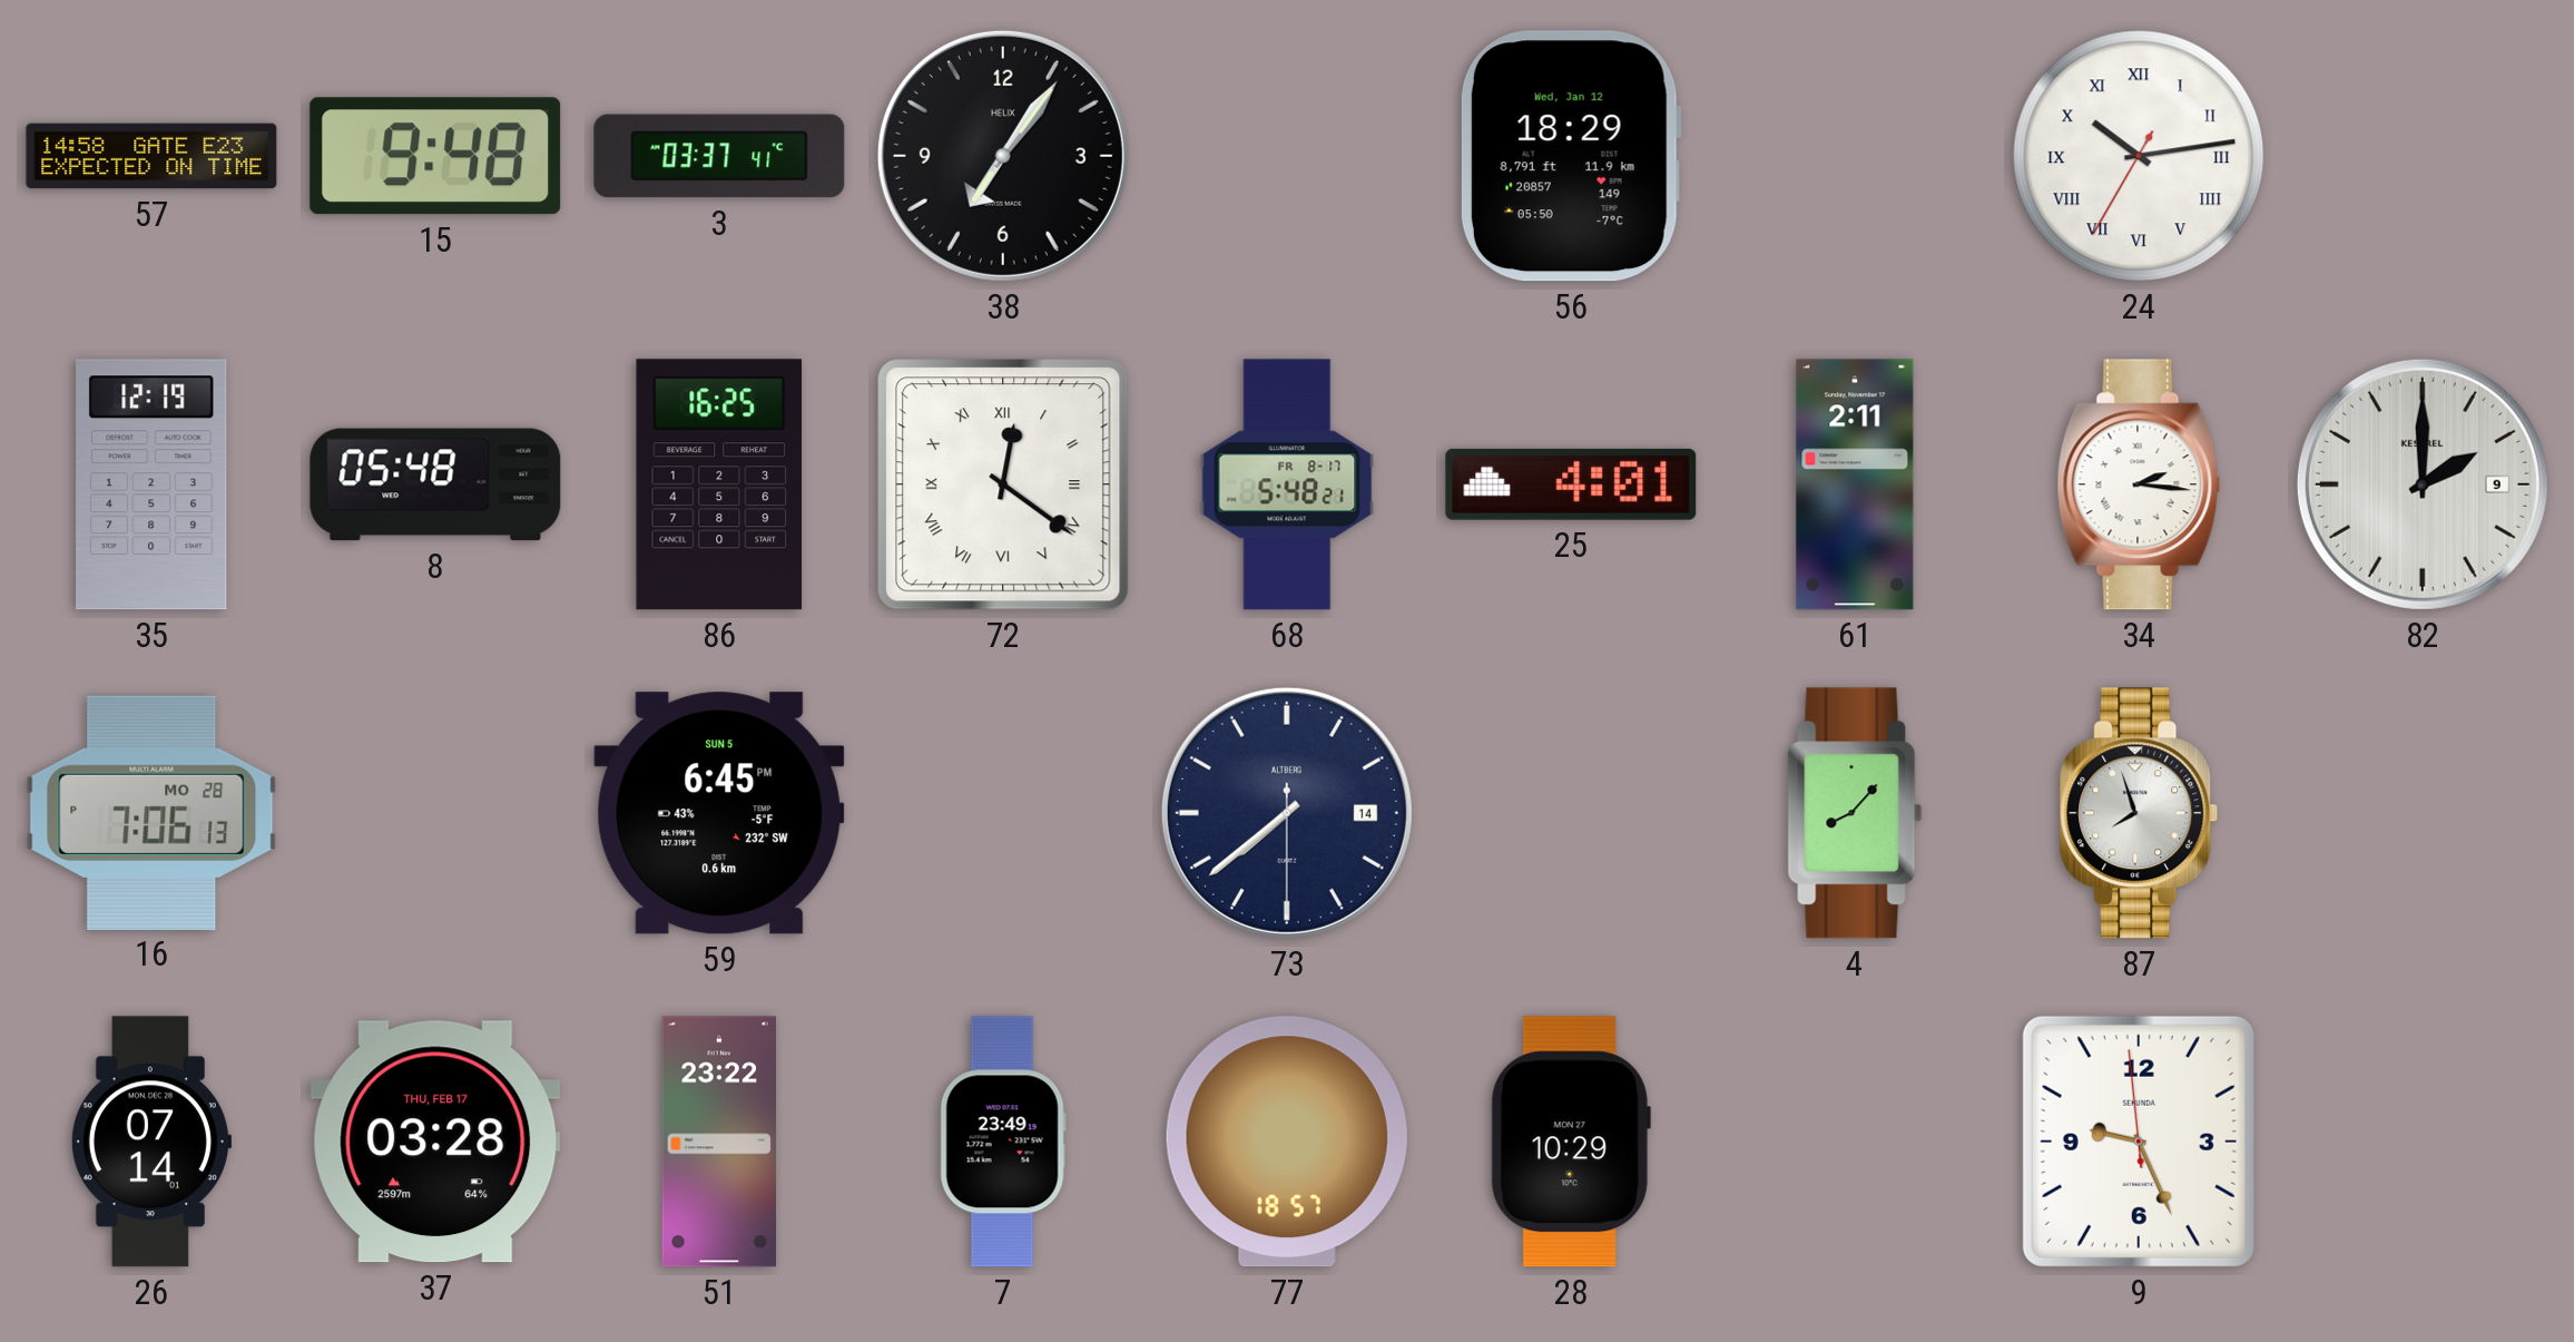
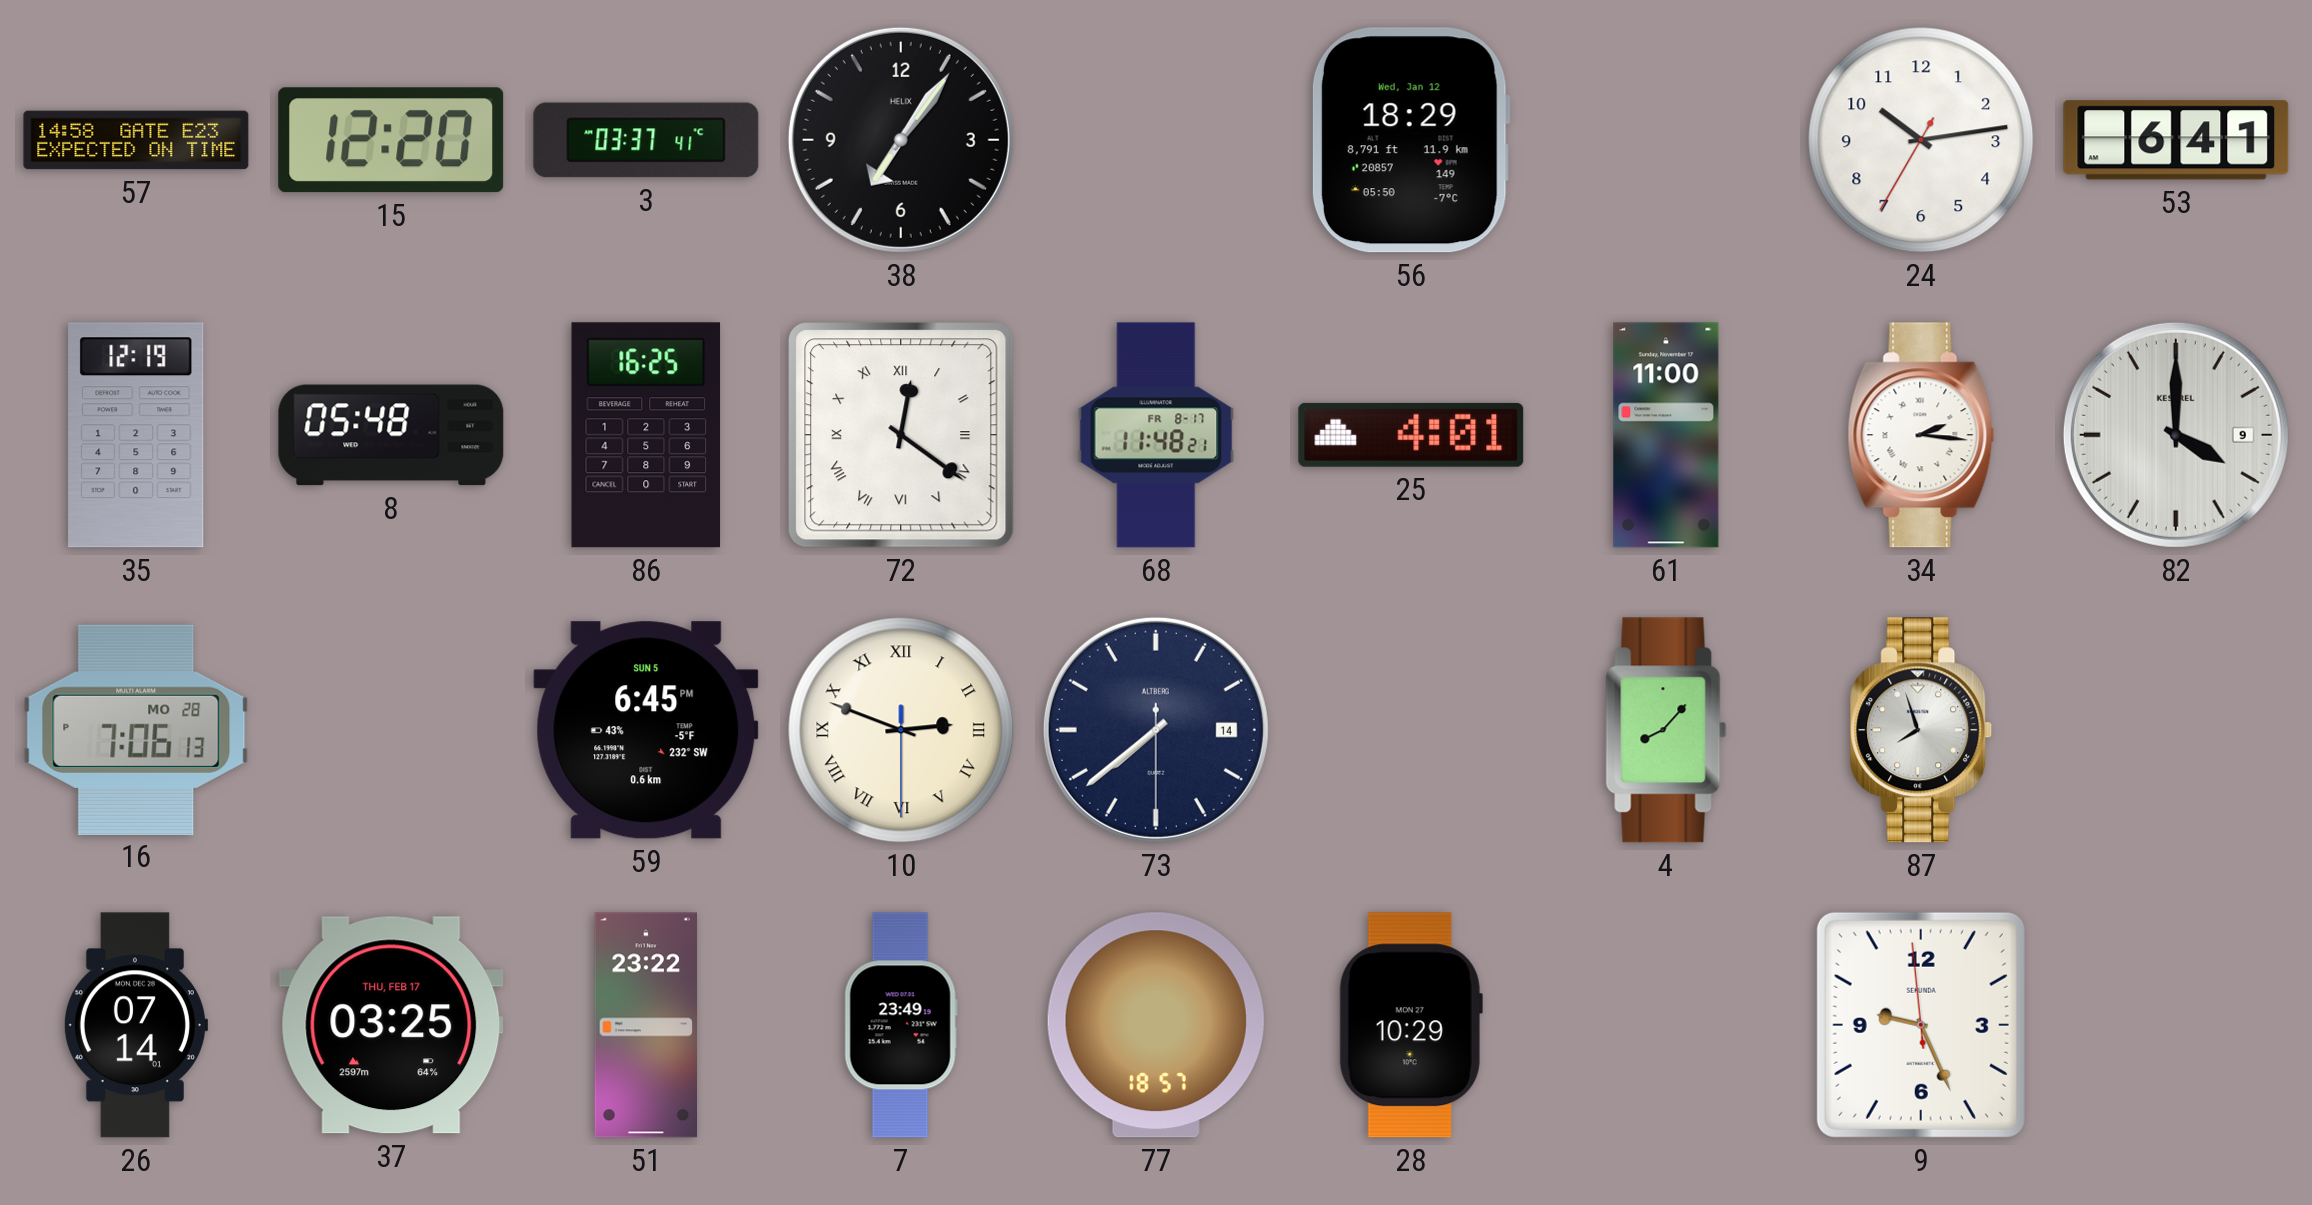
15: 9:48 -> 12:20 (391, 140)
24 numerals: Roman -> Arabic (1921, 140)
53: none -> 6:41 (2176, 140)
68: 5:48 -> 11:48 (1156, 435)
61: 2:11 -> 11:00 (1666, 435)
82: 2:00 -> 4:00 (2176, 435)
10: none -> 2:48 (901, 730)
37: 03:28 -> 03:25 (391, 1025)
